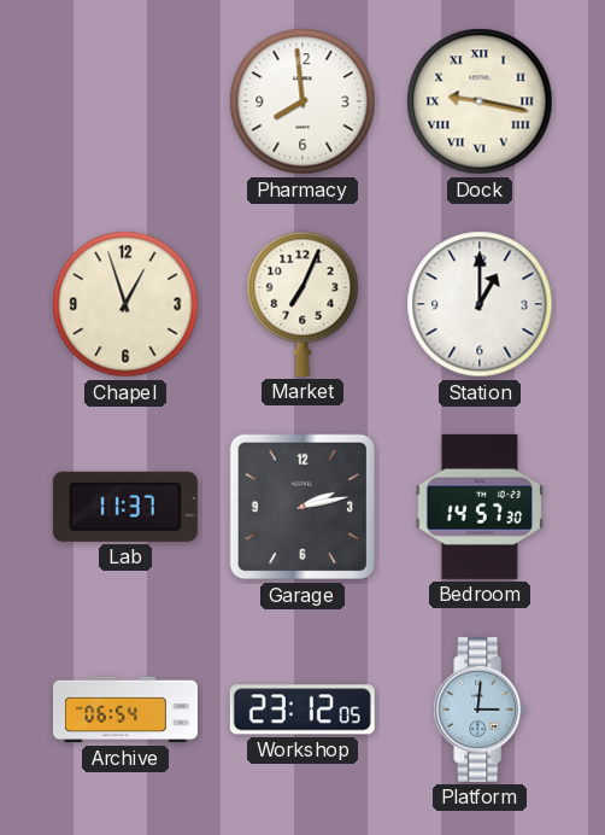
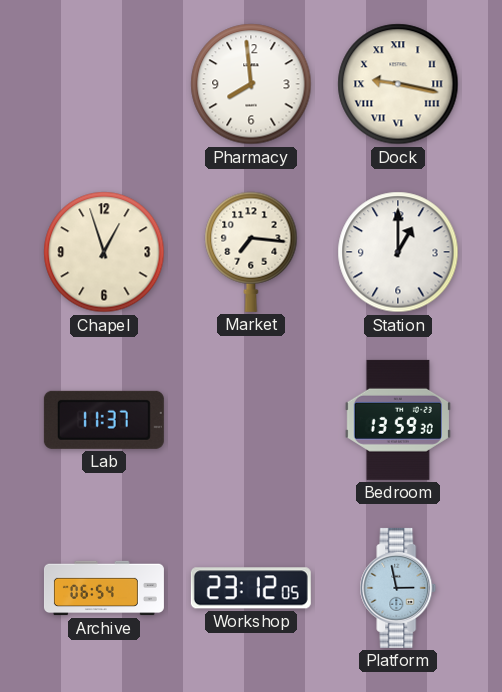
Market: 7:04 -> 7:16 (251, 252)
Garage: 2:13 -> none (302, 507)
Bedroom: 14:57 -> 13:59 (398, 420)
Platform: 3:01 -> 2:58 (398, 588)
